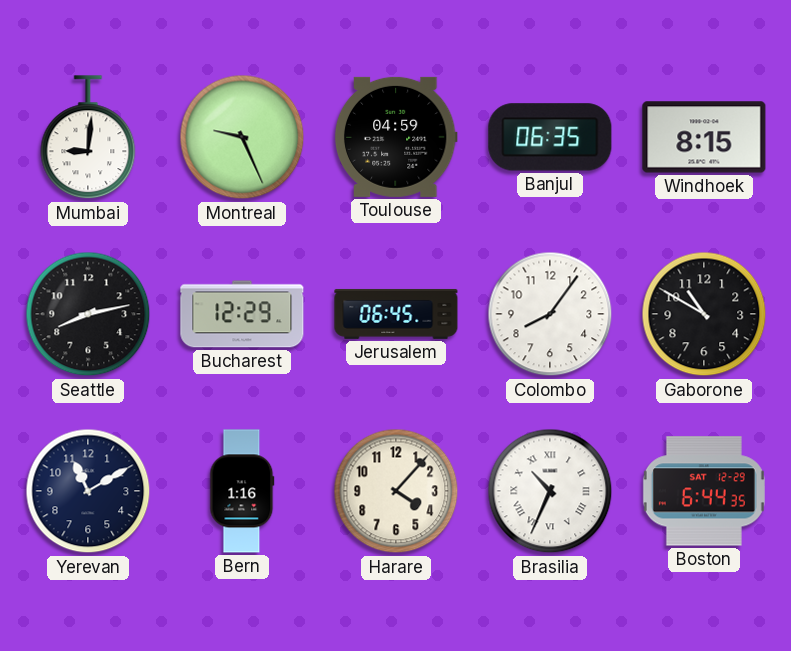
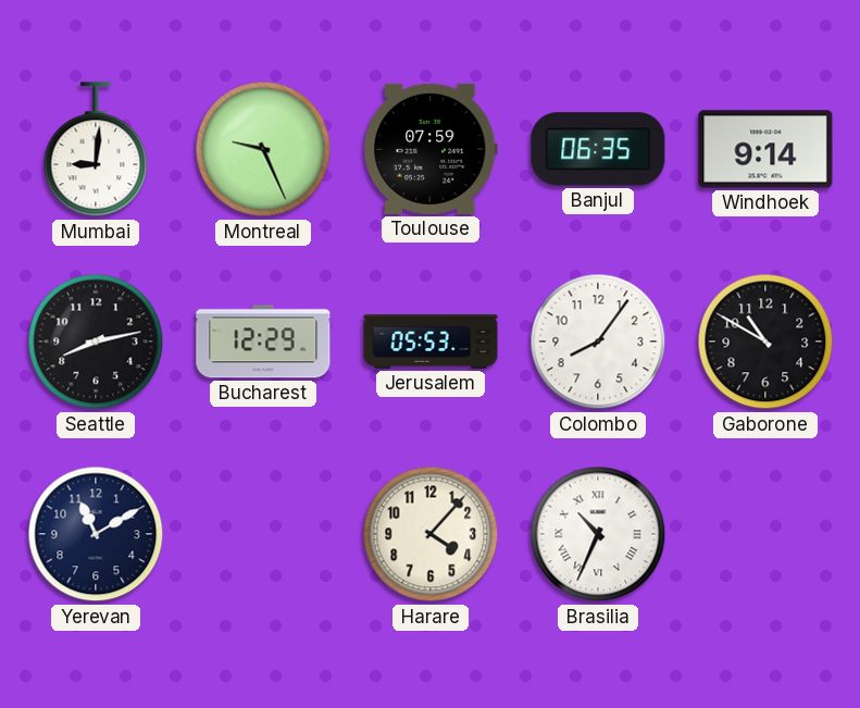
Toulouse: 04:59 -> 07:59 (431, 149)
Windhoek: 8:15 -> 9:14 (765, 149)
Jerusalem: 06:45 -> 05:53 (431, 341)
Bern: 1:16 -> none (242, 491)
Boston: 6:44 -> none (704, 491)
